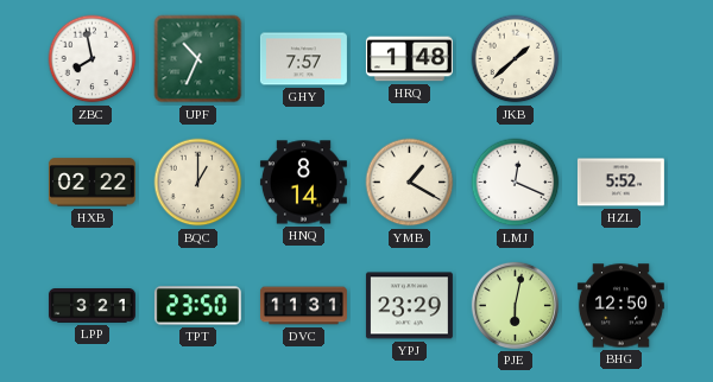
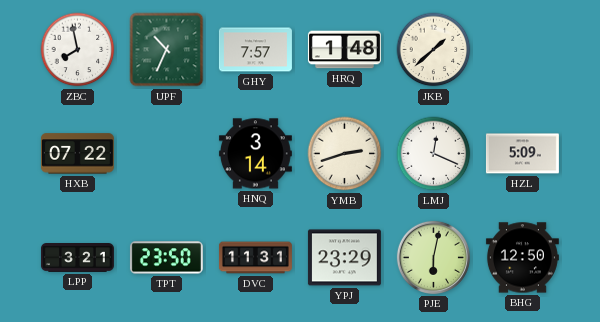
HXB: 02:22 -> 07:22 (77, 154)
BQC: 1:00 -> none (198, 183)
HNQ: 8:14 -> 3:14 (255, 154)
YMB: 1:20 -> 2:42 (345, 154)
HZL: 5:52 -> 5:09 (522, 154)
